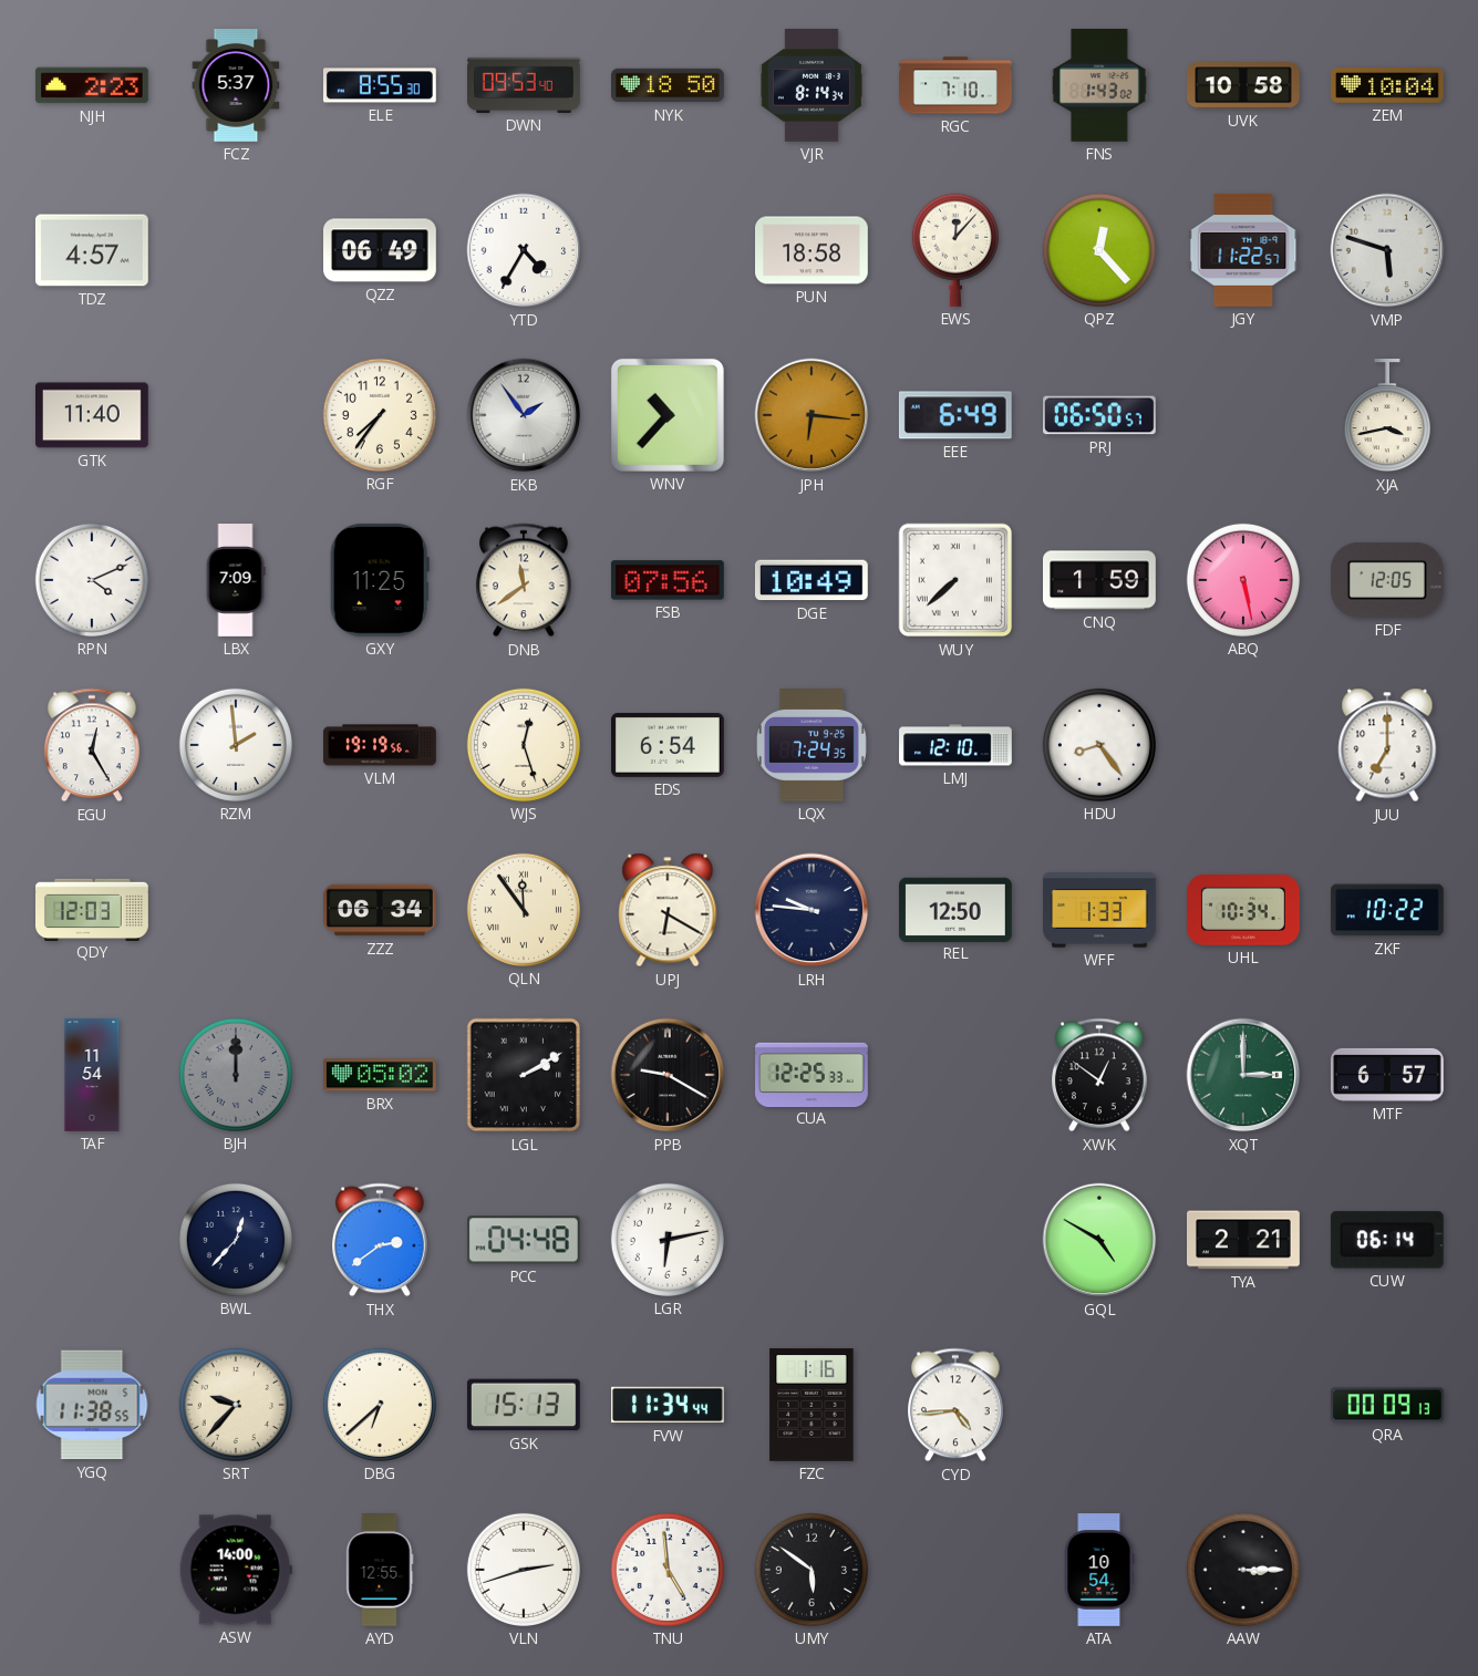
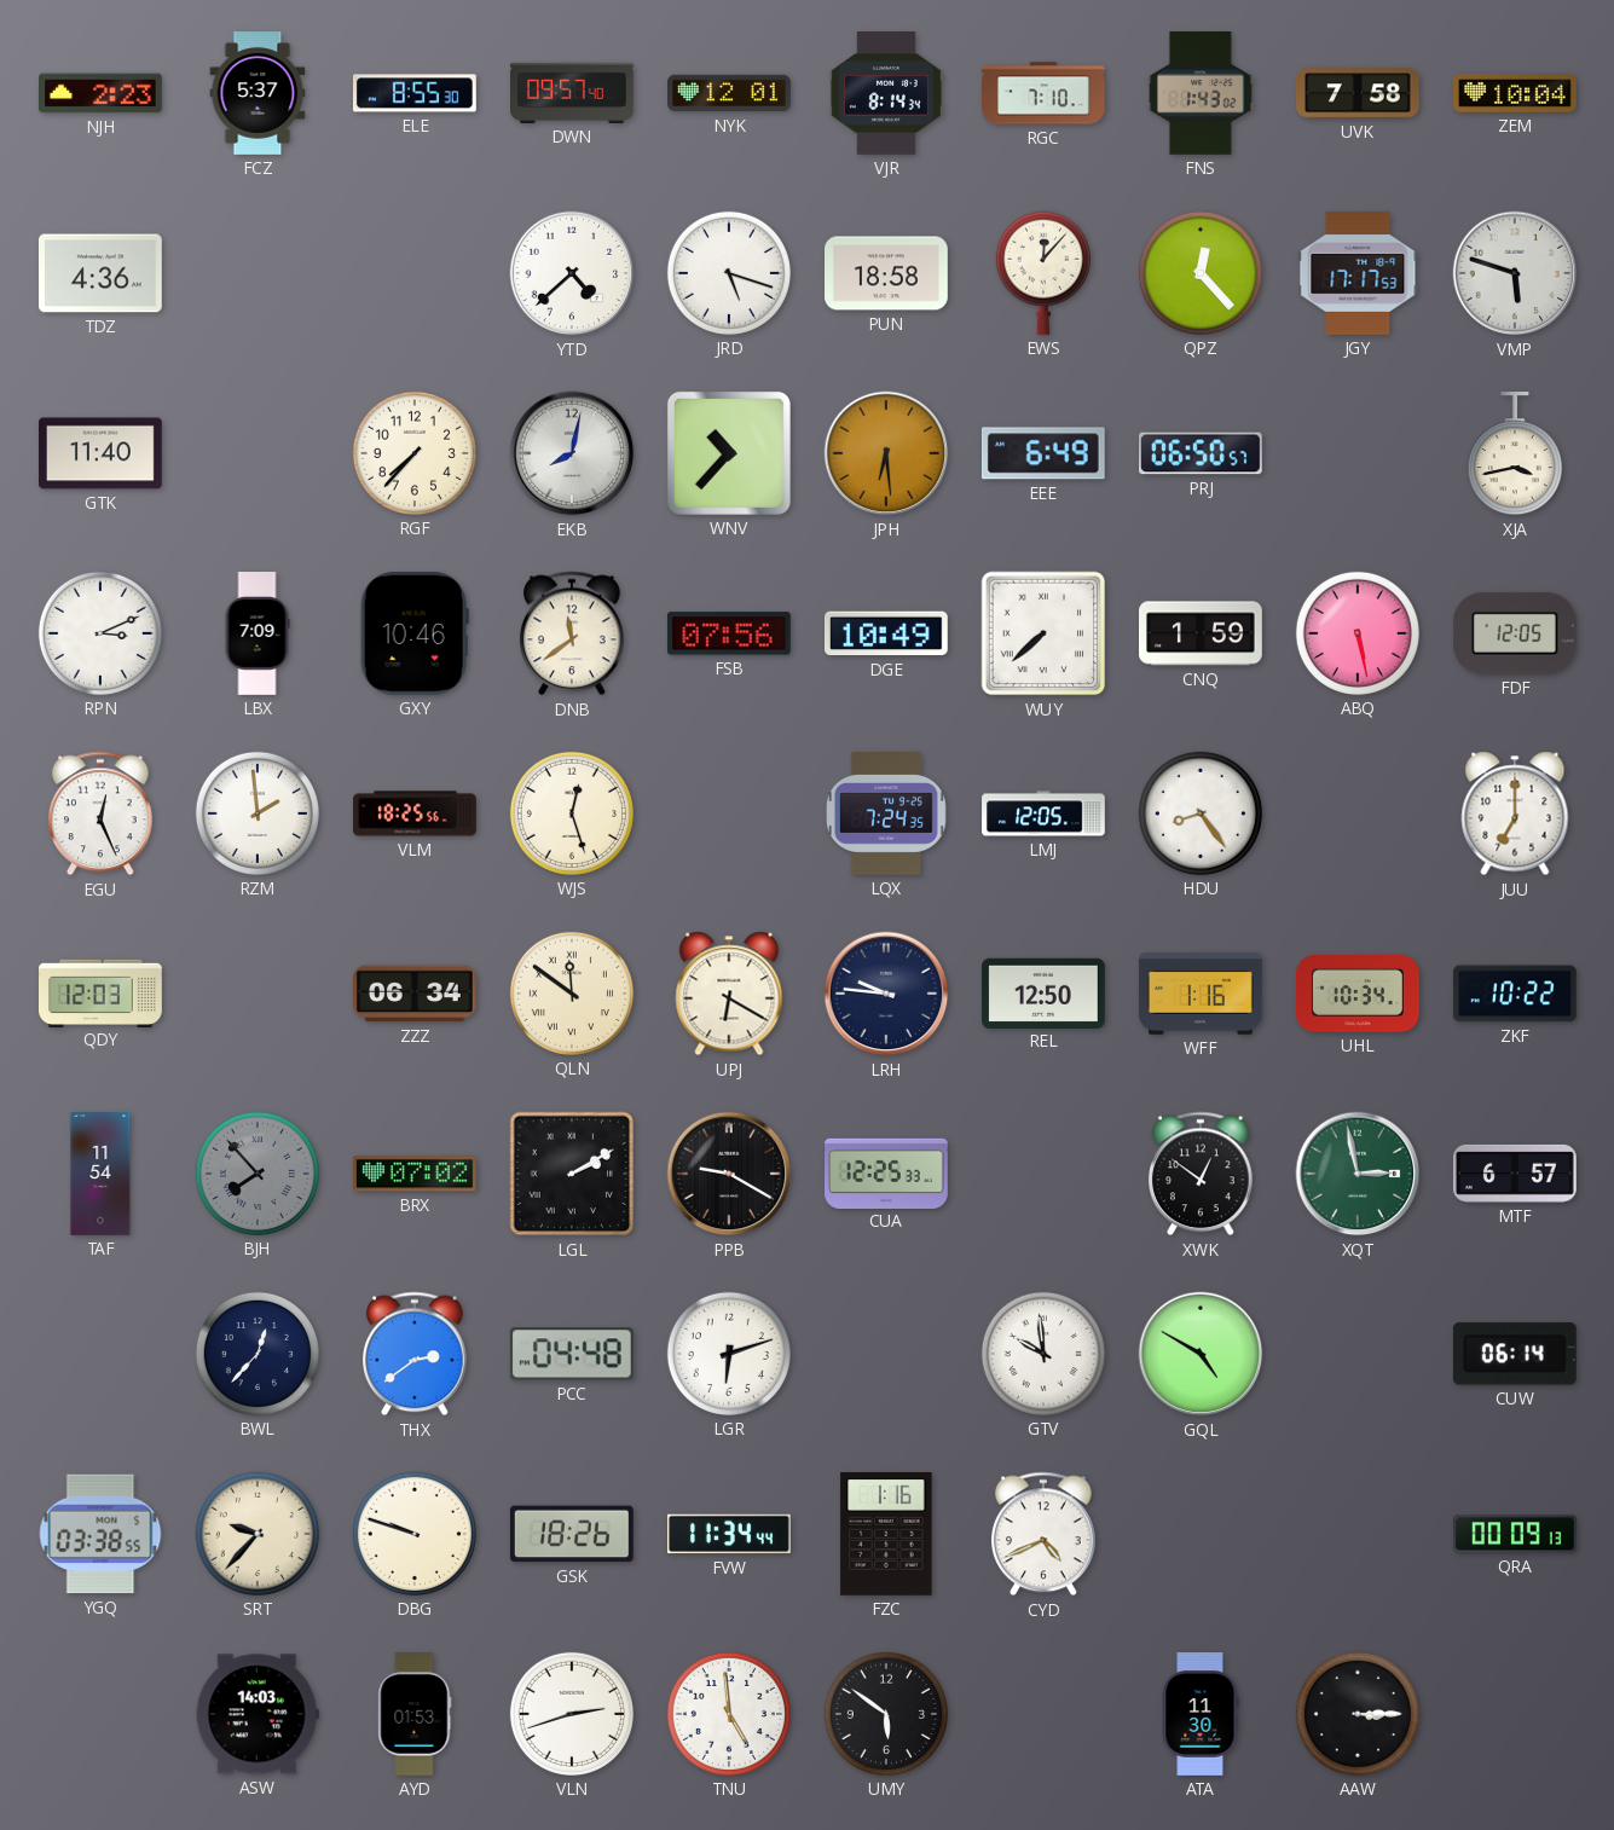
DWN: 09:53 -> 09:57 (573, 93)
NYK: 18:50 -> 12:01 (730, 93)
UVK: 10:58 -> 7:58 (1359, 93)
TDZ: 4:57 -> 4:36 (100, 273)
QZZ: 06:49 -> none (381, 250)
YTD: 4:35 -> 4:38 (572, 273)
JRD: none -> 5:18 (729, 273)
JGY: 11:22 -> 17:17 (1358, 273)
RGF: 7:36 -> 7:37 (415, 453)
EKB: 1:54 -> 8:02 (572, 453)
JPH: 6:16 -> 6:29 (886, 453)
RPN: 4:11 -> 3:11 (100, 633)
GXY: 11:25 -> 10:46 (415, 633)
EGU: 12:25 -> 12:26 (102, 813)
VLM: 19:19 -> 18:25 (416, 813)
EDS: 6:54 -> none (669, 745)
LMJ: 12:10 -> 12:05 (1043, 813)
QLN: 11:54 -> 11:51 (572, 994)
WFF: 1:33 -> 1:16 (1202, 995)
BJH: 12:00 -> 7:53 (258, 1174)
BRX: 05:02 -> 07:02 (416, 1174)
XQT: 3:00 -> 2:58 (1358, 1174)
LGR: 6:13 -> 6:12 (729, 1354)
GTV: none -> 9:59 (1043, 1354)
TYA: 2:21 -> none (1244, 1240)
YGQ: 11:38 -> 03:38 (100, 1534)
DBG: 6:38 -> 9:48 (415, 1534)
GSK: 15:13 -> 18:26 (572, 1534)
CYD: 4:44 -> 4:41 (1045, 1534)
ASW: 14:00 -> 14:03 (258, 1714)
AYD: 12:55 -> 01:53 (415, 1715)
ATA: 10:54 -> 11:30 (1201, 1715)
